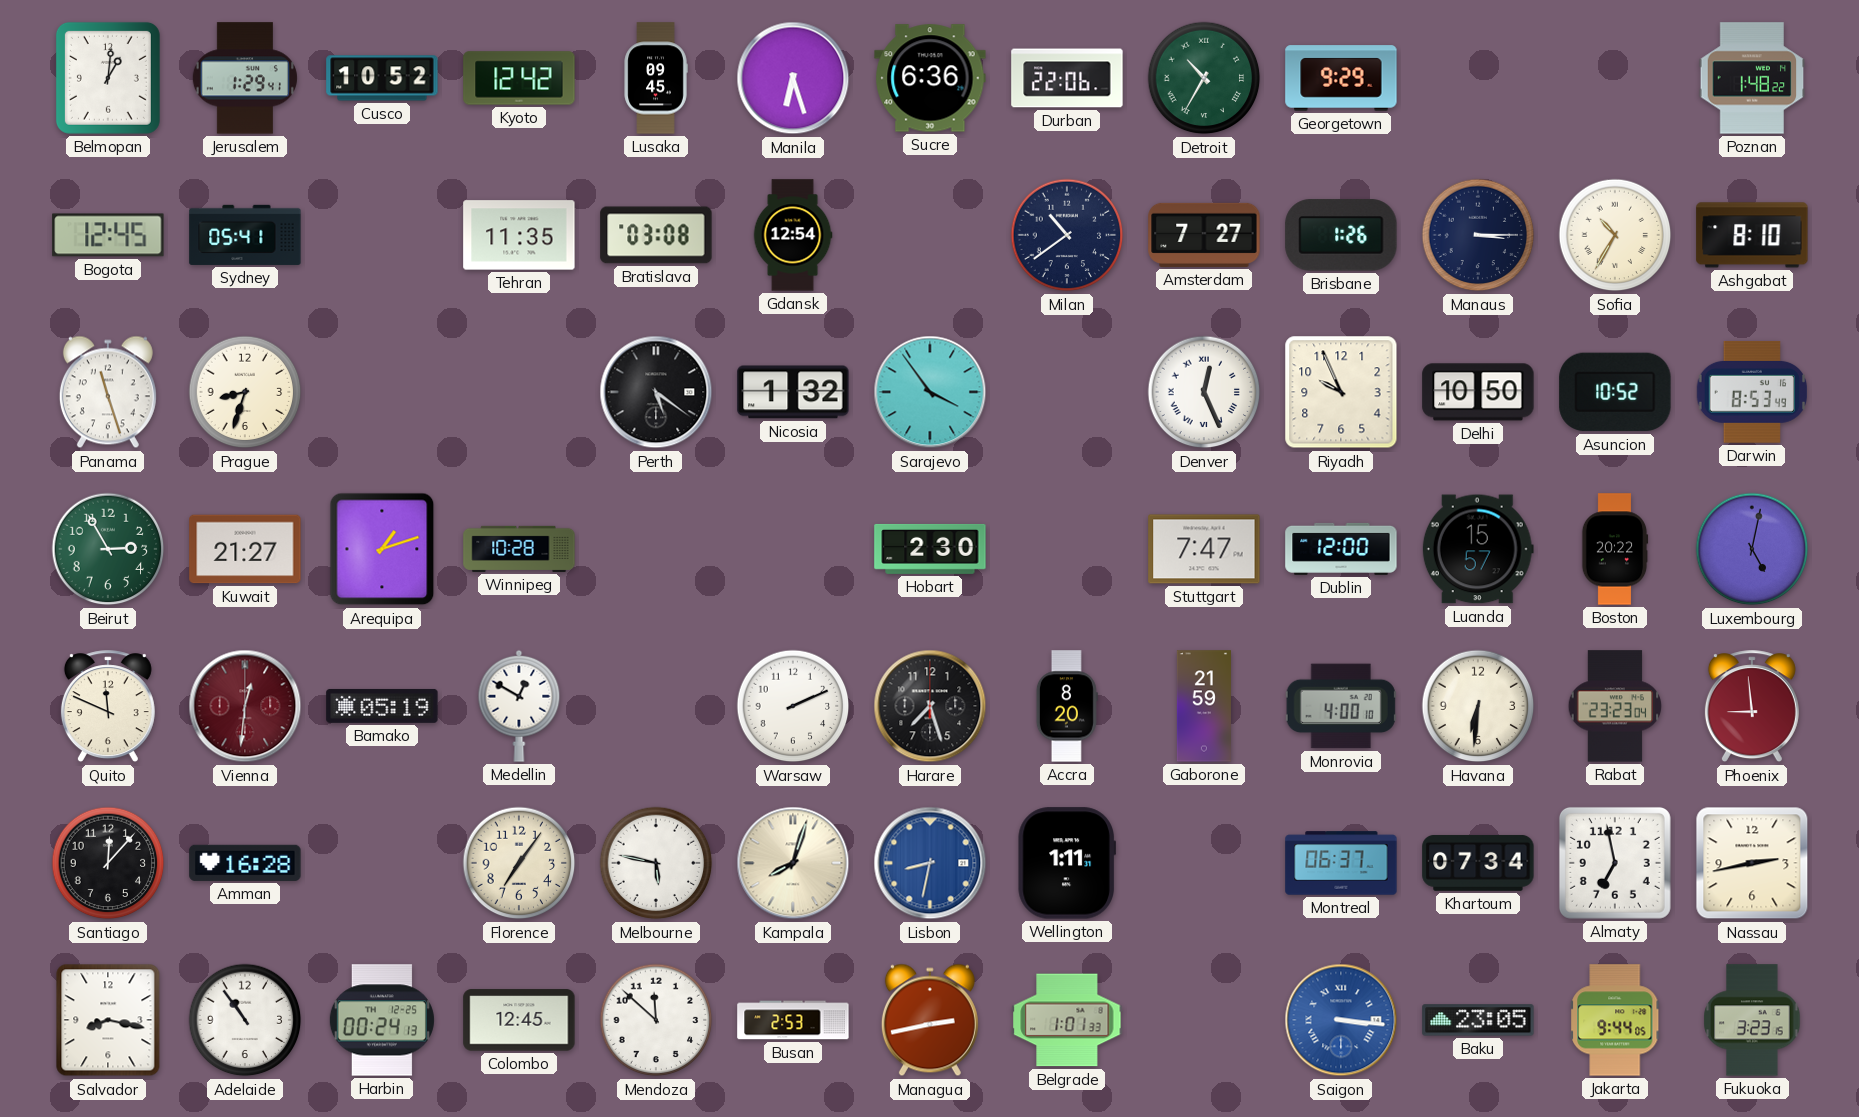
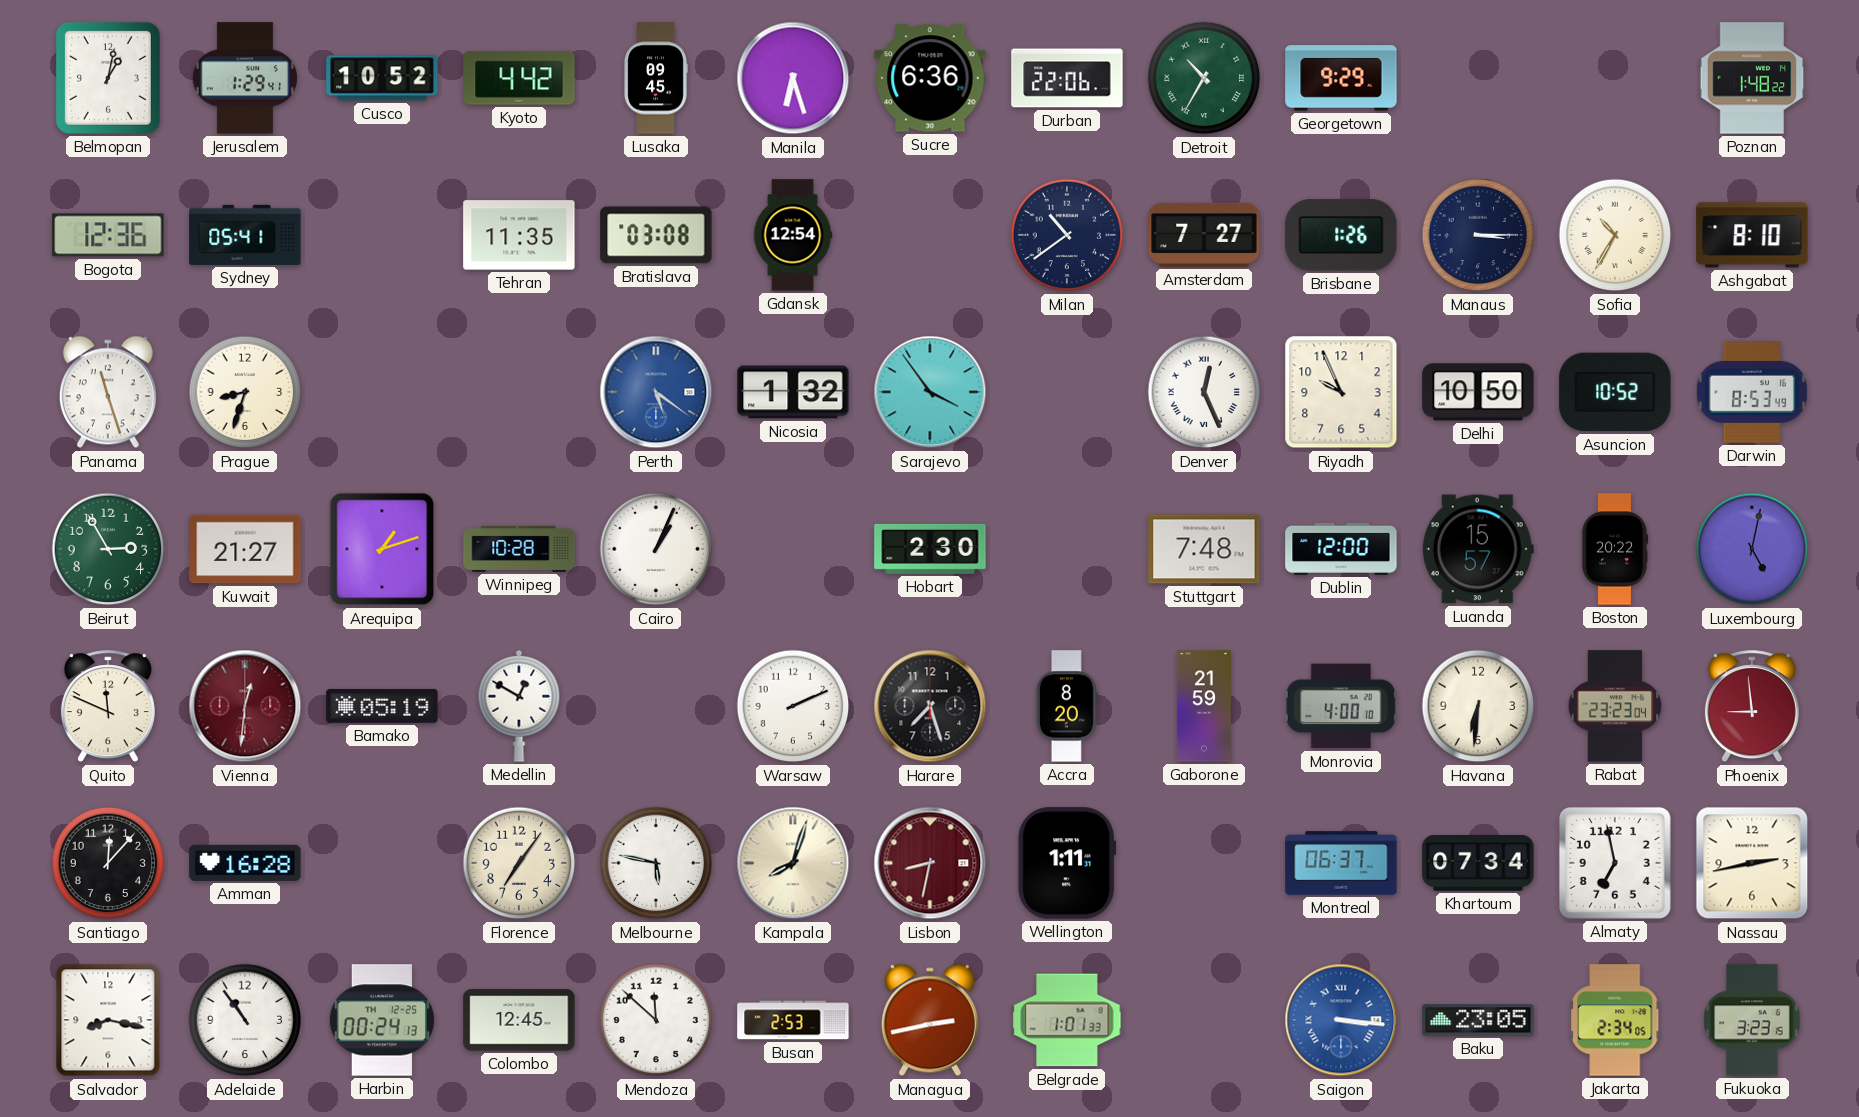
Belmopan: 1:01 -> 1:02 (108, 78)
Kyoto: 12:42 -> 4:42 (519, 78)
Bogota: 12:45 -> 12:36 (108, 235)
Perth dial: black -> blue (656, 392)
Cairo: none -> 1:04 (656, 549)
Stuttgart: 7:47 -> 7:48 (1204, 549)
Lisbon dial: blue -> burgundy (930, 863)
Jakarta: 9:44 -> 2:34 (1616, 1020)
